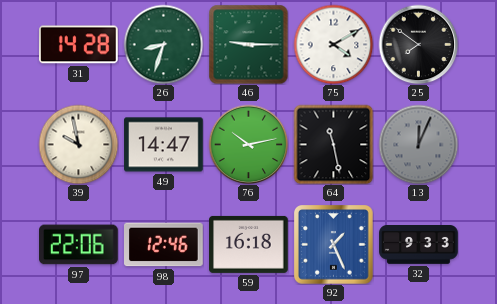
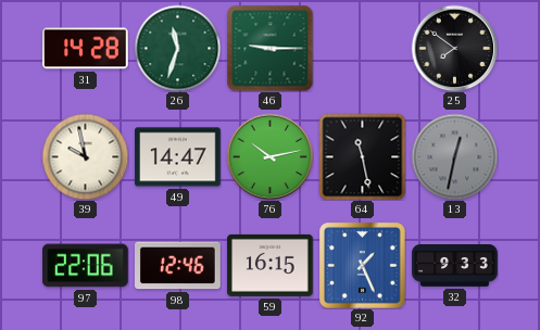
26: 8:33 -> 11:33 (177, 48)
75: 4:10 -> none (333, 44)
13: 12:04 -> 12:32 (454, 156)
59: 16:18 -> 16:15 (271, 265)
